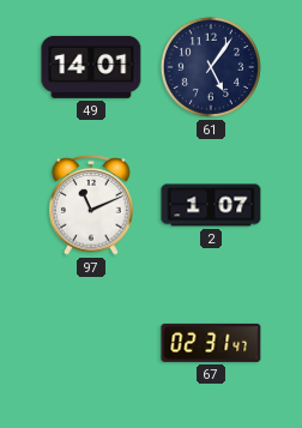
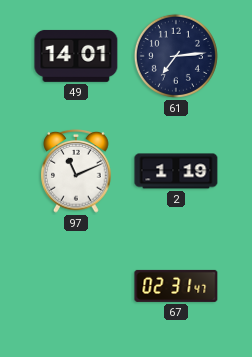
61: 5:06 -> 7:14 (176, 56)
2: 1:07 -> 1:19 (176, 171)
